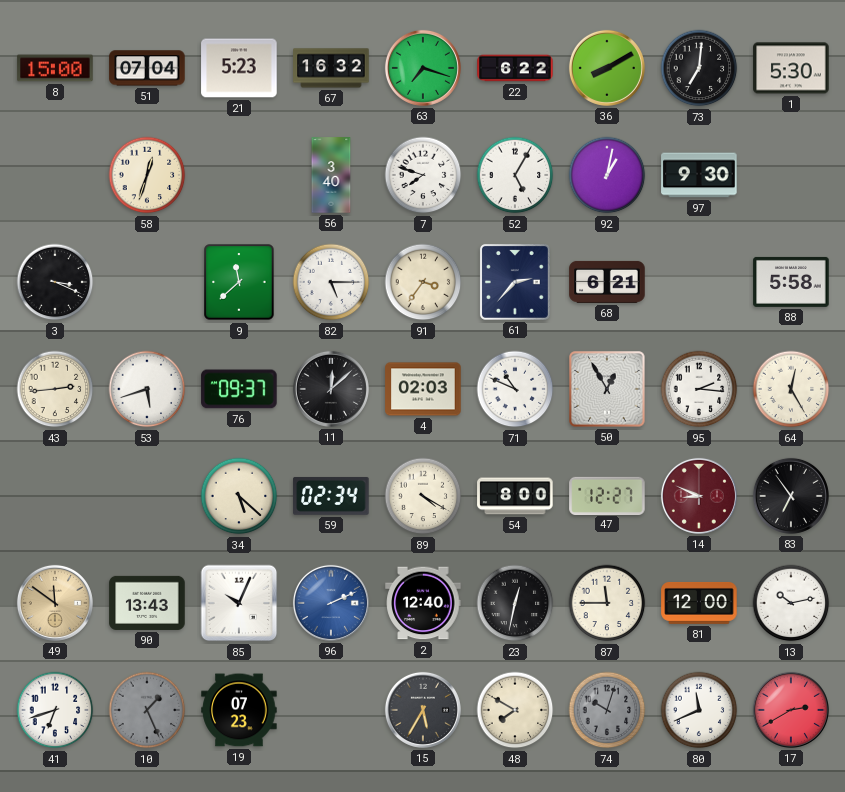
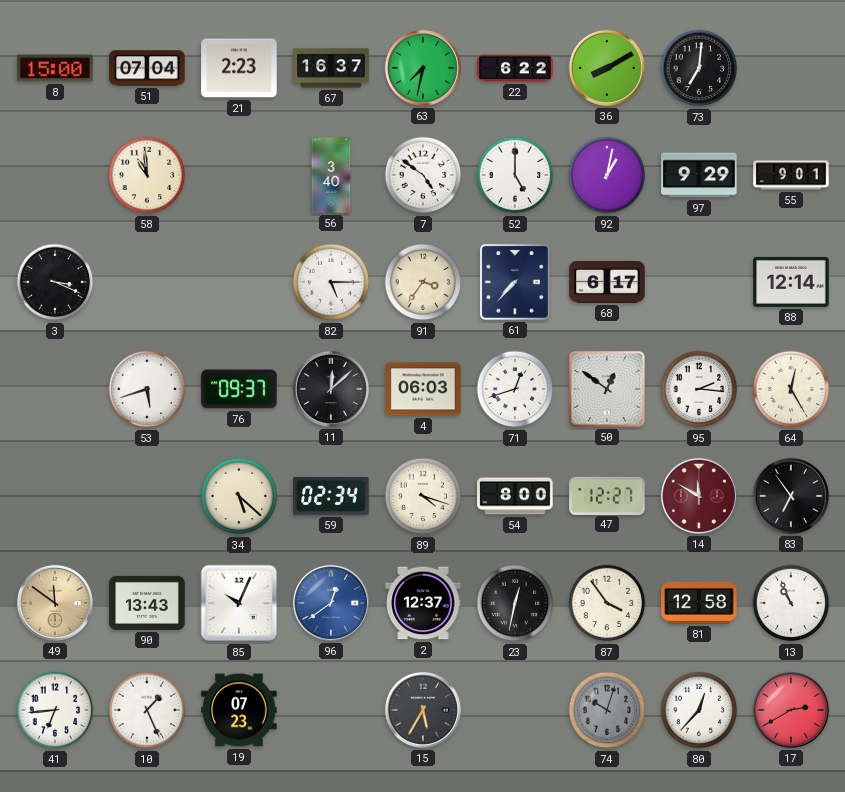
21: 5:23 -> 2:23 (239, 68)
67: 16:32 -> 16:37 (331, 68)
63: 7:18 -> 7:32 (423, 68)
1: 5:30 -> none (791, 68)
58: 12:33 -> 10:59 (147, 175)
7: 7:48 -> 4:51 (423, 175)
52: 5:05 -> 5:00 (515, 175)
97: 9:30 -> 9:29 (699, 175)
55: none -> 9:01 (791, 175)
9: 11:38 -> none (239, 282)
61: 2:37 -> 7:37 (515, 282)
68: 6:21 -> 6:17 (607, 282)
88: 5:58 -> 12:14 (791, 282)
43: 2:44 -> none (55, 389)
4: 02:03 -> 06:03 (423, 389)
71: 10:49 -> 12:42 (515, 389)
50: 12:55 -> 12:51 (607, 389)
89: 4:20 -> 4:18 (423, 496)
14: 8:49 -> 11:50 (699, 496)
96: 2:11 -> 12:39 (331, 603)
2: 12:40 -> 12:37 (423, 603)
87: 11:45 -> 3:54 (607, 603)
81: 12:00 -> 12:58 (699, 603)
13: 10:13 -> 10:56 (791, 603)
41: 6:42 -> 6:44 (55, 710)
10 dial: grey -> white (147, 710)
48: 7:50 -> none (515, 710)
80: 11:41 -> 12:37 (699, 710)
